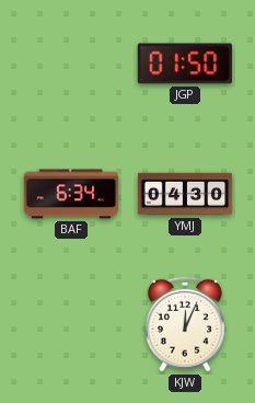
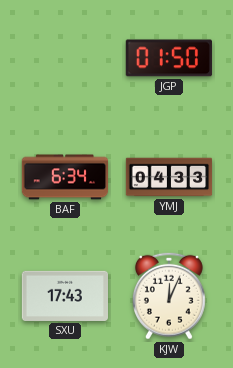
YMJ: 04:30 -> 04:33 (169, 177)
SXU: none -> 17:43 (64, 296)
